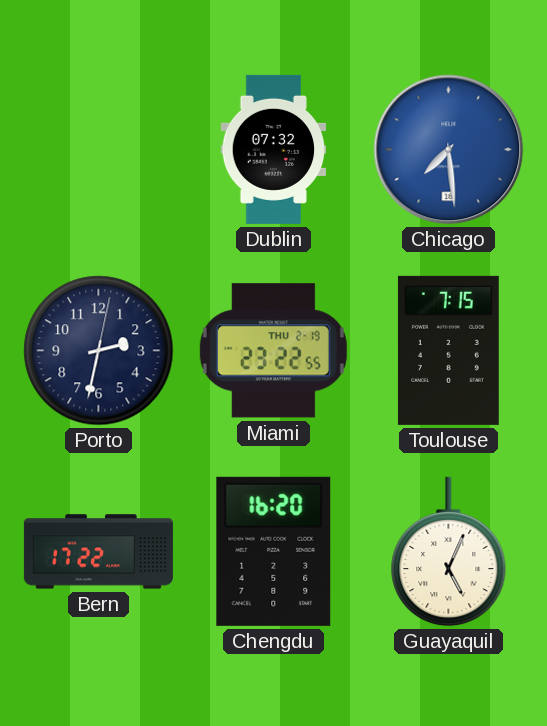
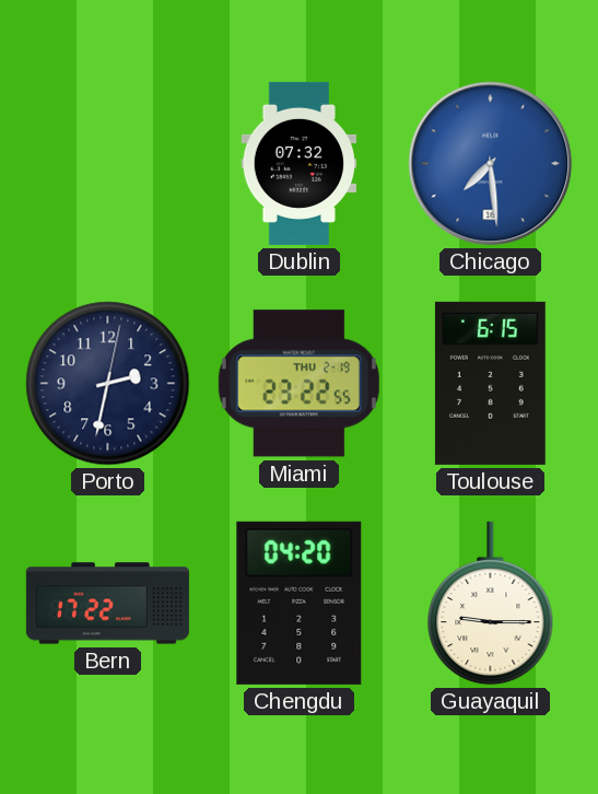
Toulouse: 7:15 -> 6:15 (490, 383)
Chengdu: 16:20 -> 04:20 (300, 603)
Guayaquil: 5:04 -> 9:15 (491, 604)
